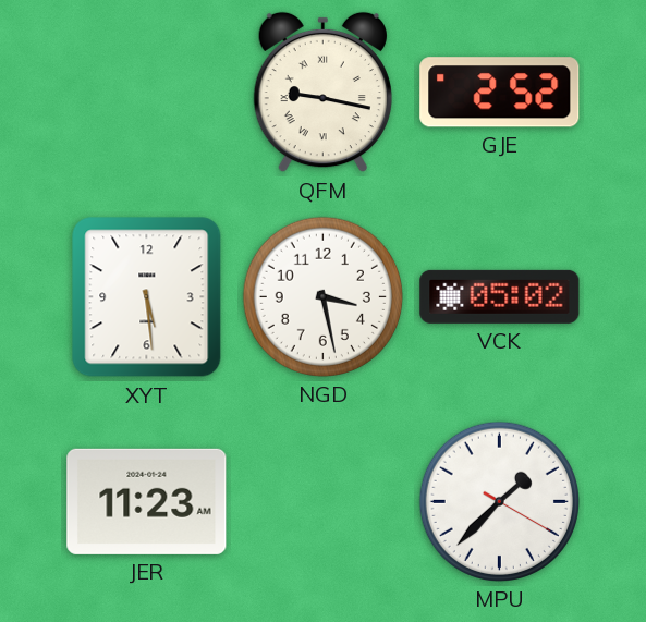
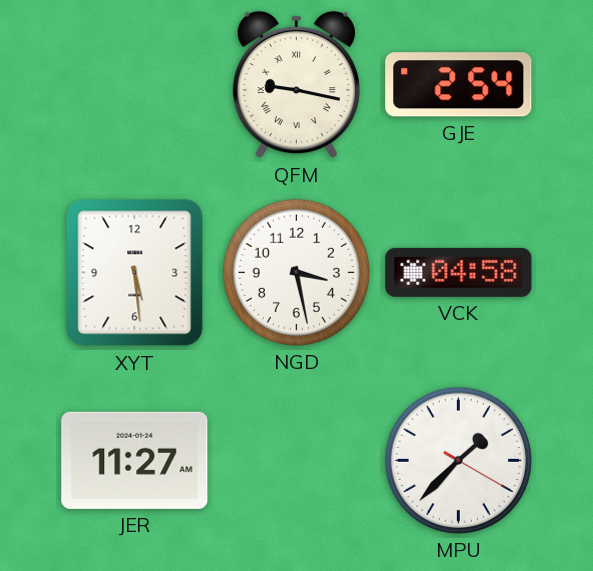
GJE: 2:52 -> 2:54 (459, 85)
VCK: 05:02 -> 04:58 (459, 272)
JER: 11:23 -> 11:27 (135, 460)
